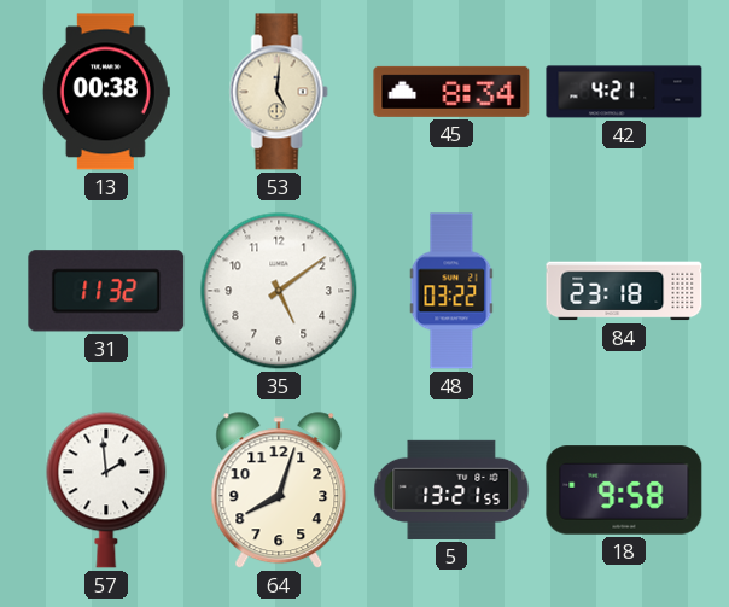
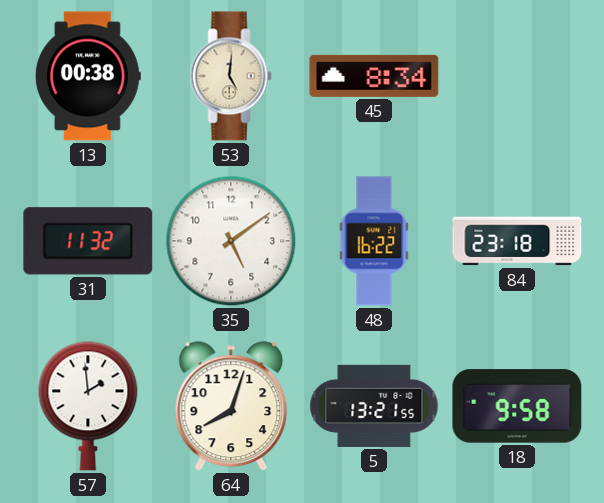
42: 4:21 -> none (624, 92)
48: 03:22 -> 16:22 (374, 241)
